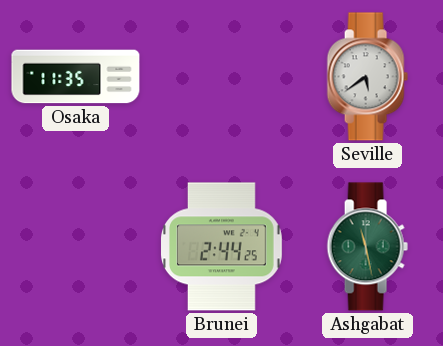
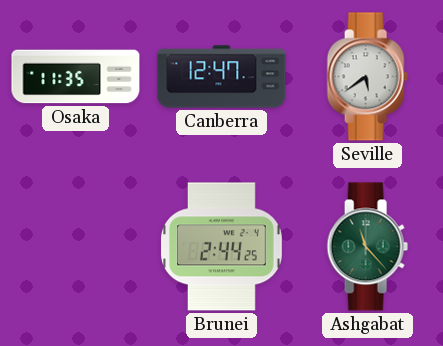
Canberra: none -> 12:47 (222, 77)
Ashgabat: 11:28 -> 11:23 (367, 247)
